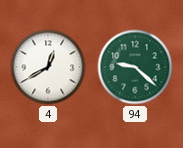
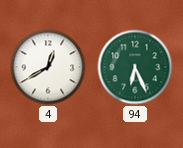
94: 9:22 -> 6:26 (135, 67)
